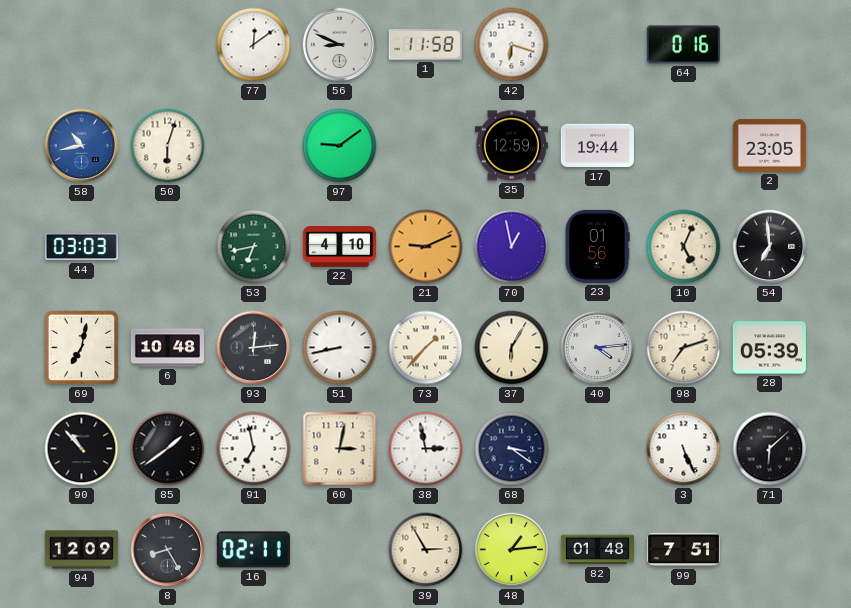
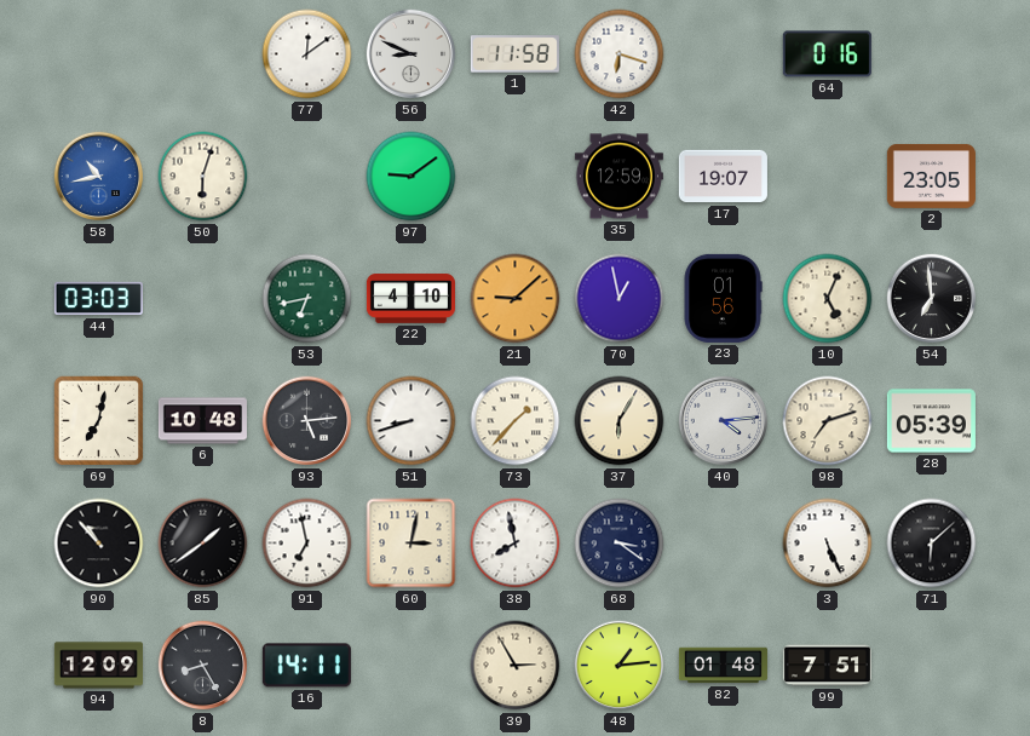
17: 19:44 -> 19:07 (723, 177)
21: 9:11 -> 9:08 (516, 299)
93: 12:14 -> 5:14 (307, 421)
51: 8:43 -> 8:42 (412, 421)
38: 2:58 -> 7:58 (516, 544)
16: 02:11 -> 14:11 (306, 666)
